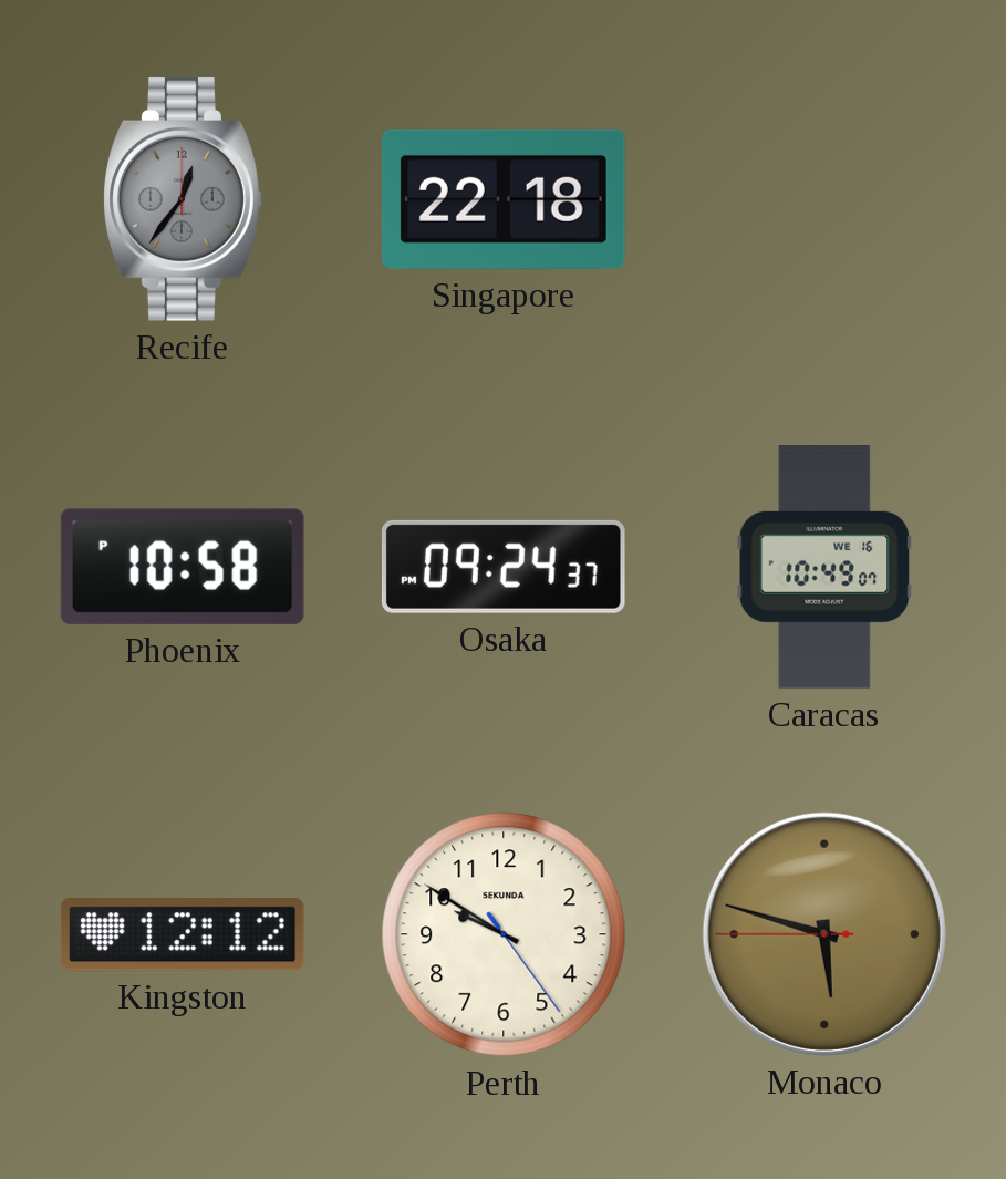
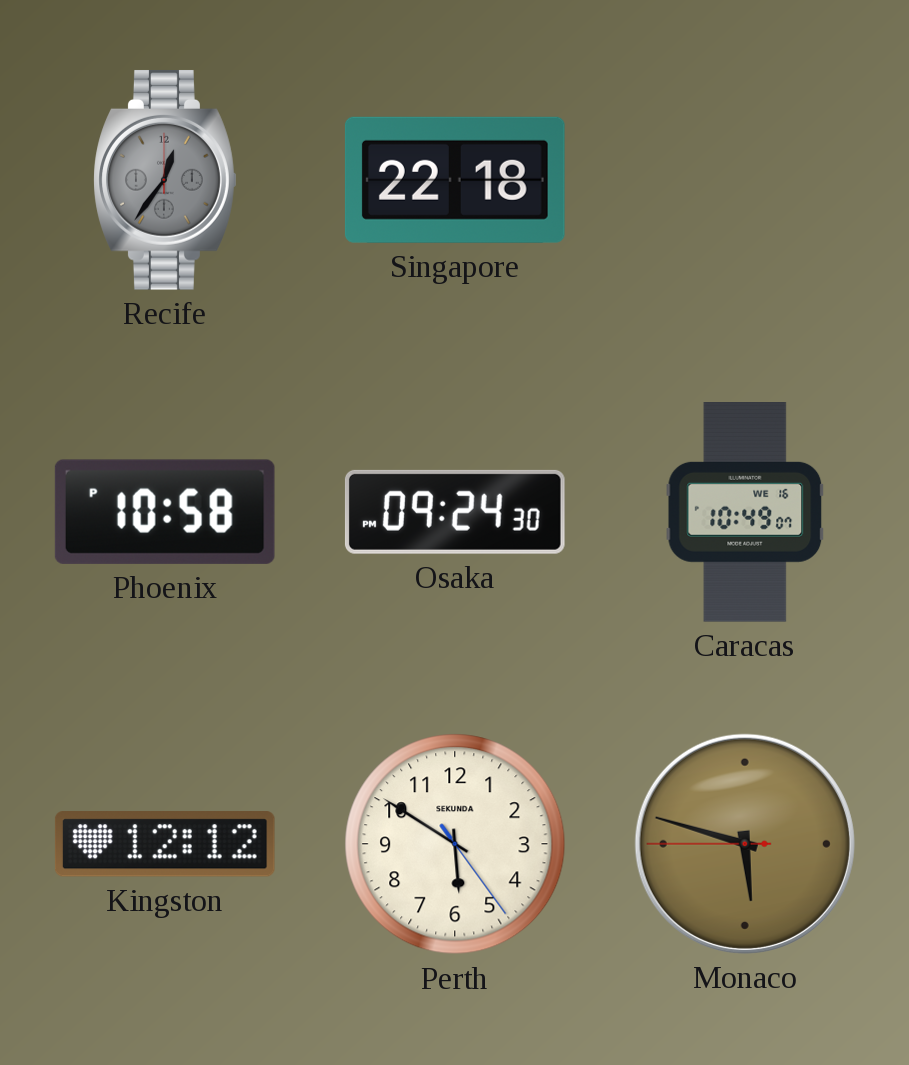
Osaka: 09:24:37 PM -> 09:24:30 PM (455, 512)
Perth: 9:50 -> 5:50 (455, 844)
